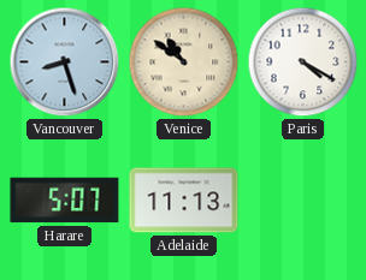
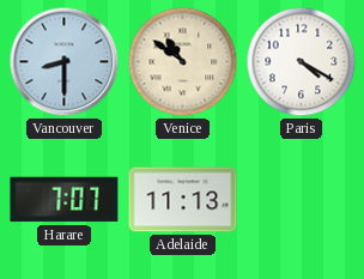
Vancouver: 8:27 -> 8:30 (65, 62)
Harare: 5:07 -> 7:07 (65, 200)
